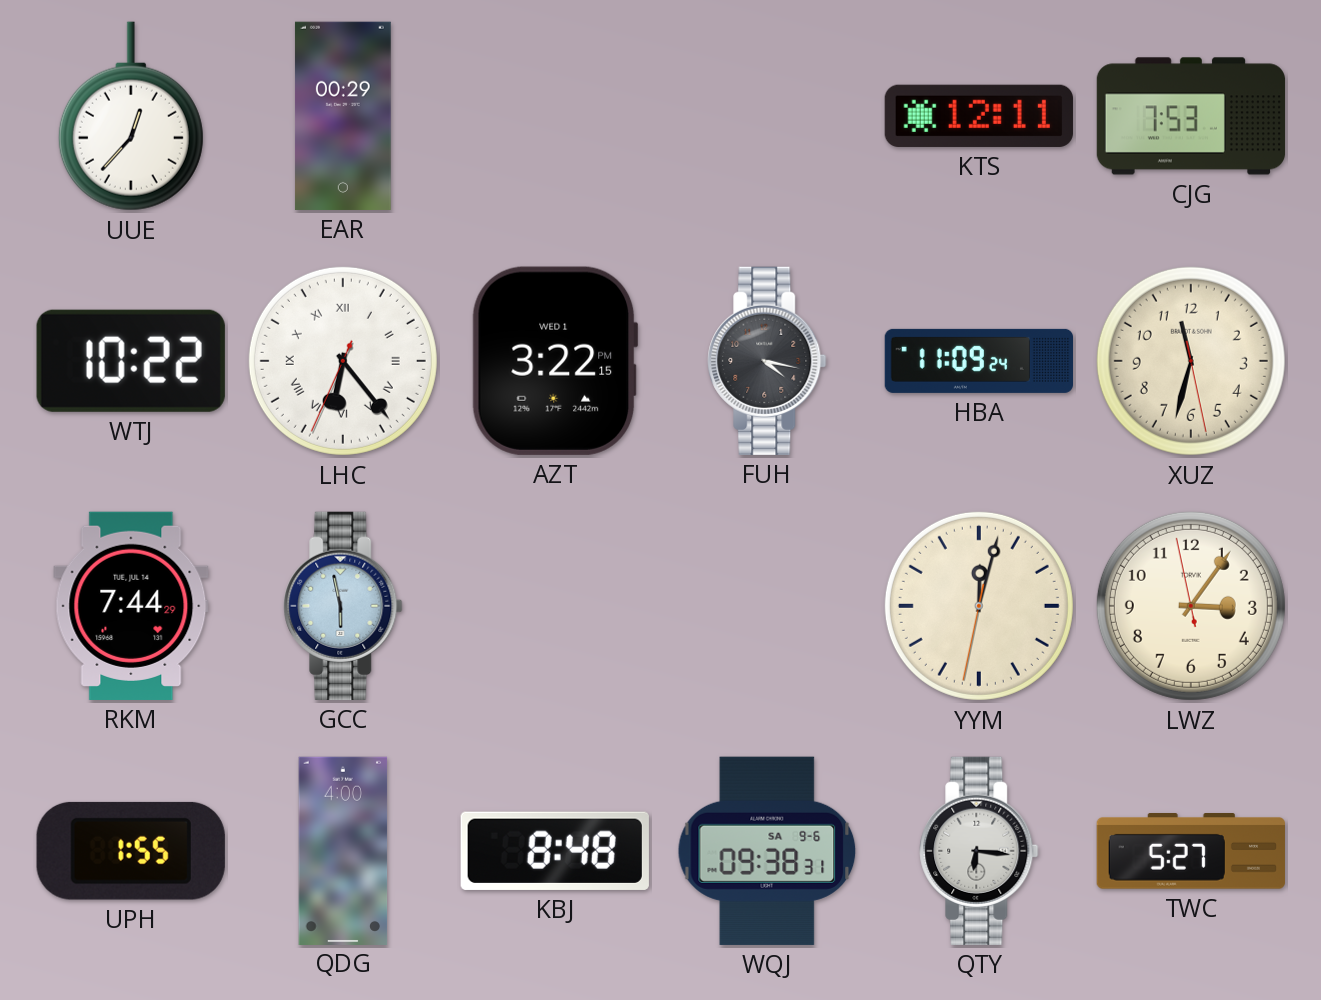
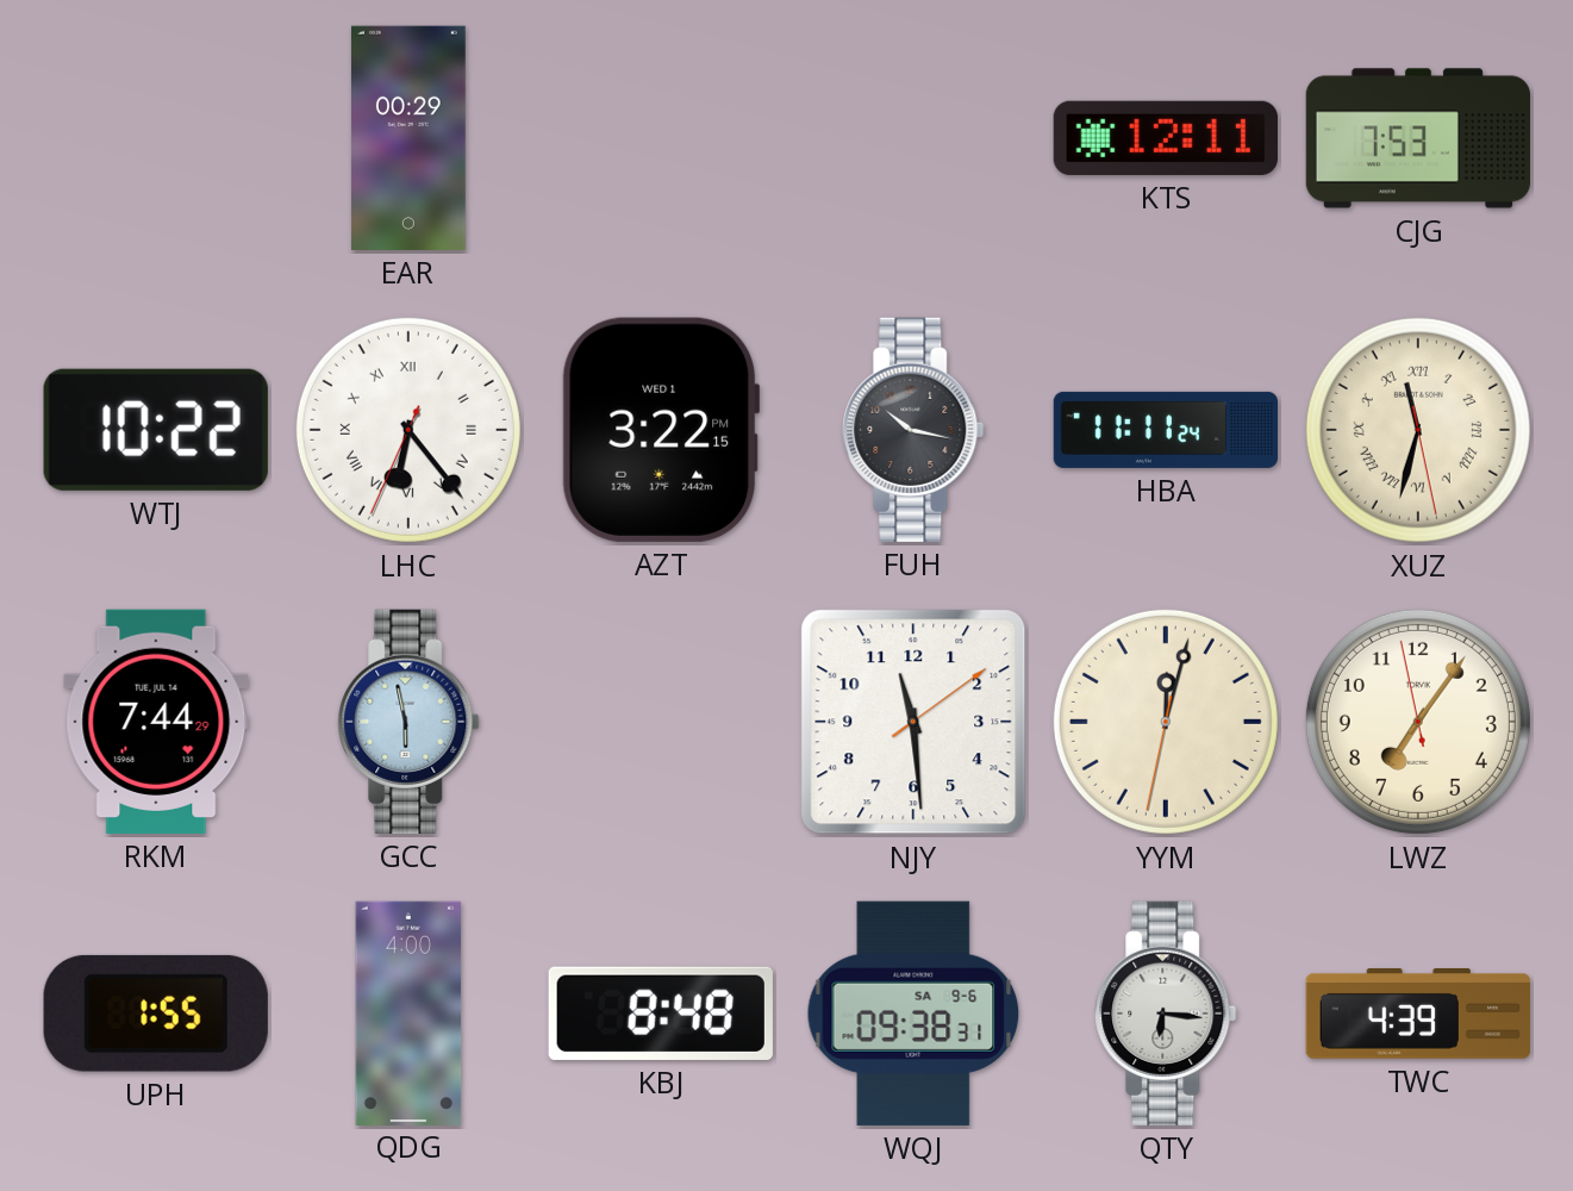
UUE: 12:37 -> none (131, 116)
FUH: 4:17 -> 10:17 (913, 430)
HBA: 11:09 -> 11:11 (1165, 430)
XUZ numerals: Arabic -> Roman (1418, 430)
NJY: none -> 11:29 (913, 722)
LWZ: 3:05 -> 7:05 (1418, 722)
TWC: 5:27 -> 4:39 (1418, 1015)
